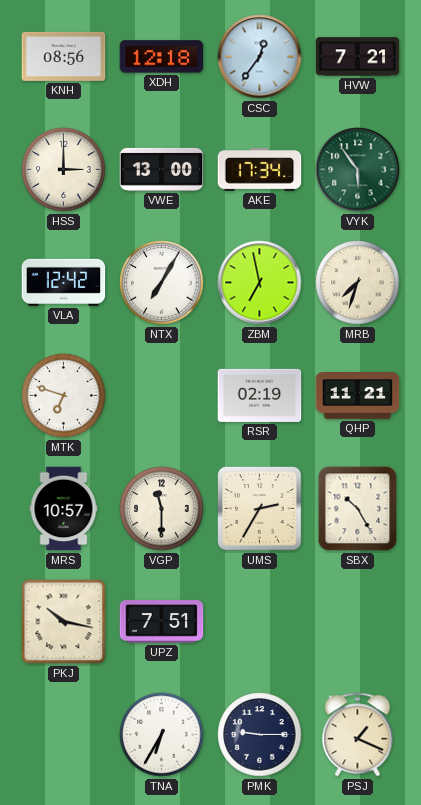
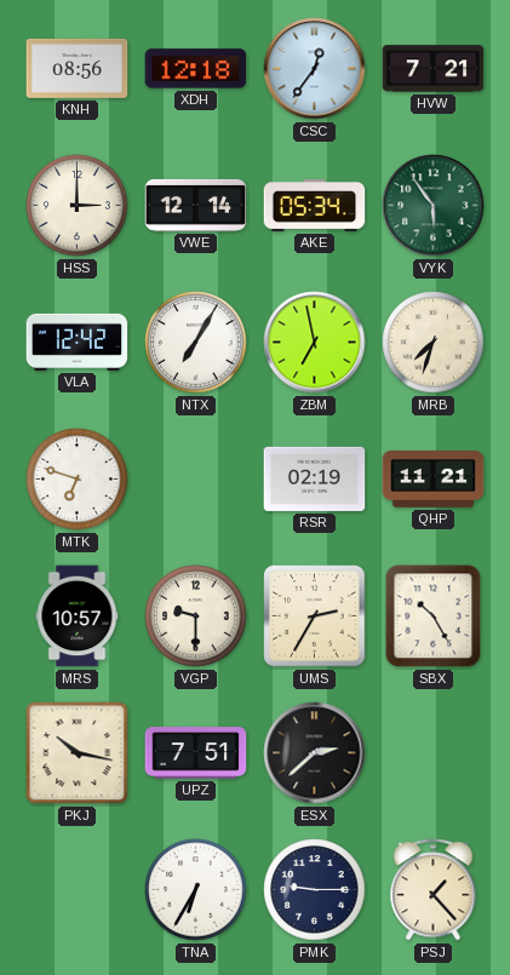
VWE: 13:00 -> 12:14 (196, 205)
AKE: 17:34 -> 05:34 (315, 206)
VGP: 11:30 -> 9:30 (196, 616)
ESX: none -> 2:38 (315, 753)
PSJ: 1:19 -> 1:23 (434, 890)
